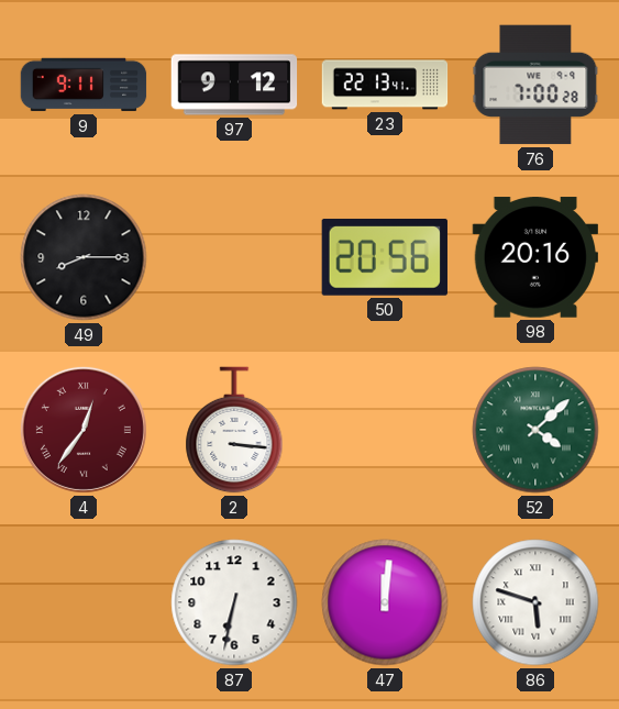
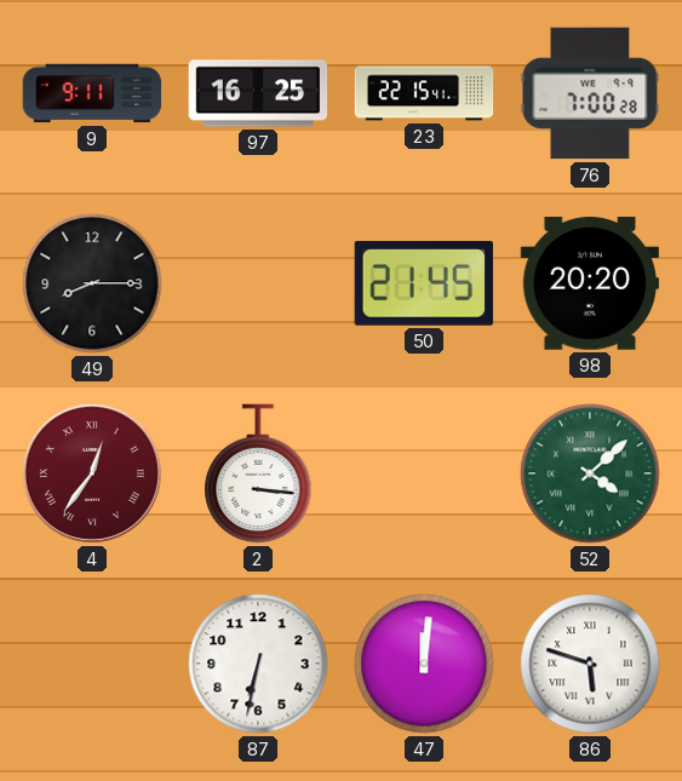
97: 9:12 -> 16:25 (258, 93)
23: 22:13 -> 22:15 (424, 93)
50: 20:56 -> 21:45 (424, 283)
98: 20:16 -> 20:20 (590, 283)
